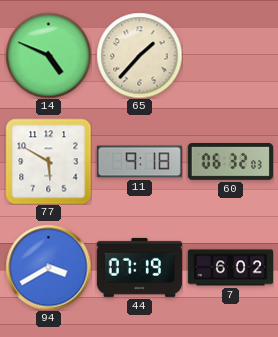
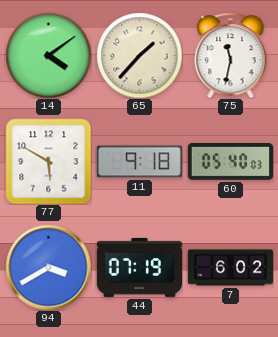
14: 4:49 -> 4:09 (48, 55)
75: none -> 11:32 (231, 55)
60: 06:32 -> 05:40 (230, 162)
